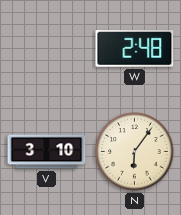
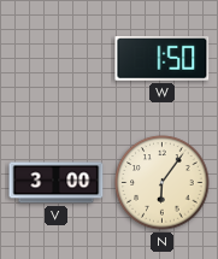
W: 2:48 -> 1:50 (163, 58)
V: 3:10 -> 3:00 (57, 183)
